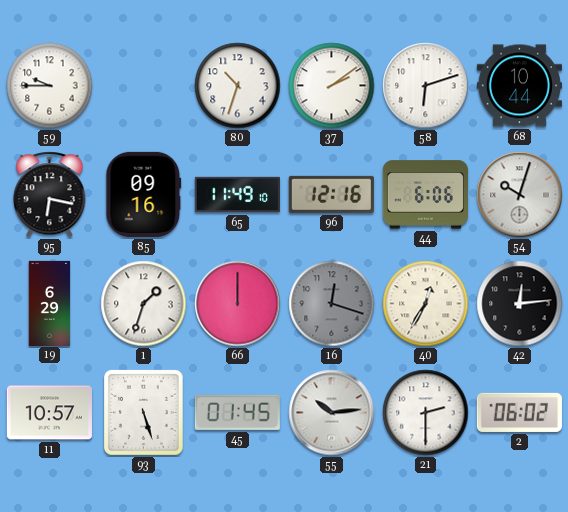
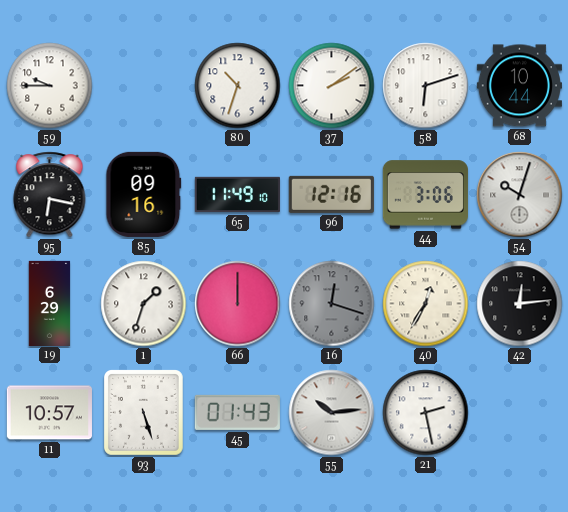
44: 6:06 -> 3:06 (425, 195)
45: 01:45 -> 01:43 (237, 412)
21: 2:30 -> 2:28 (426, 413)
2: 06:02 -> none (519, 412)
